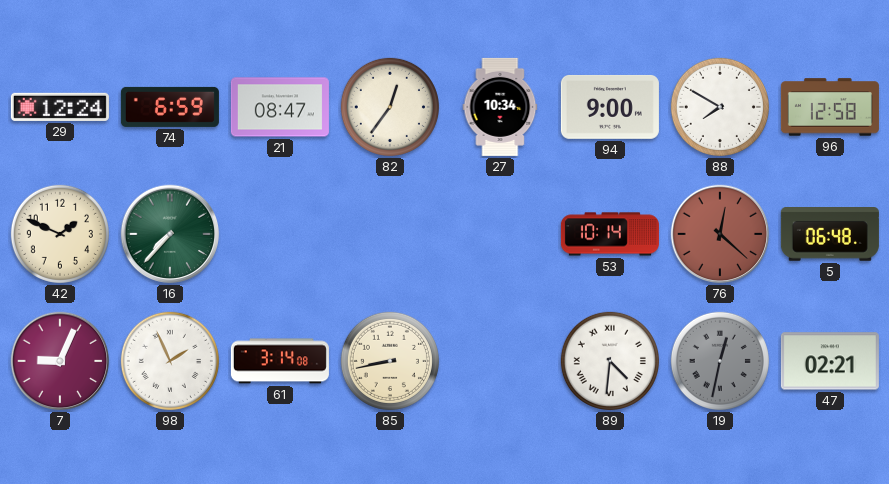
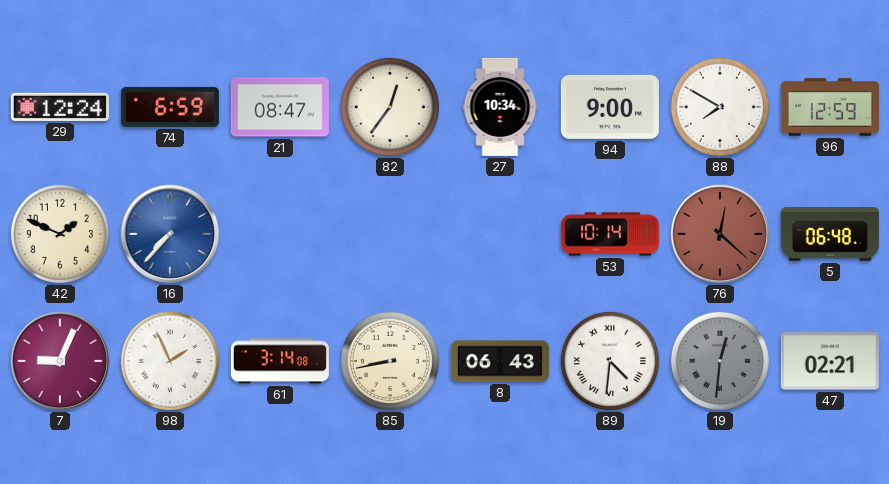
96: 12:58 -> 12:59 (830, 107)
16 dial: green -> blue (170, 234)
8: none -> 06:43 (500, 361)
19: 12:32 -> 12:31 (720, 361)
